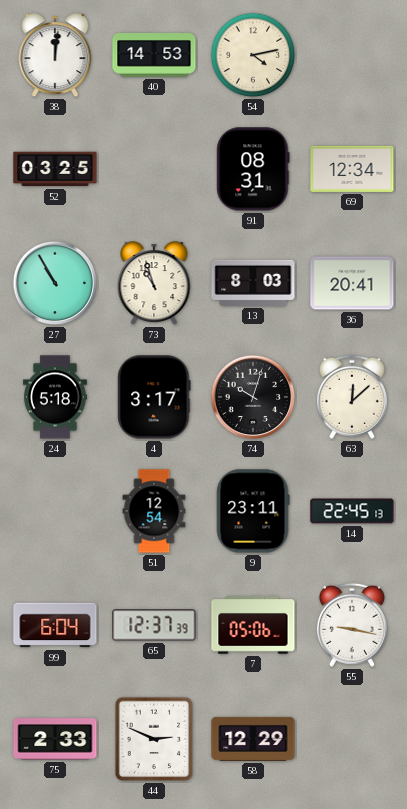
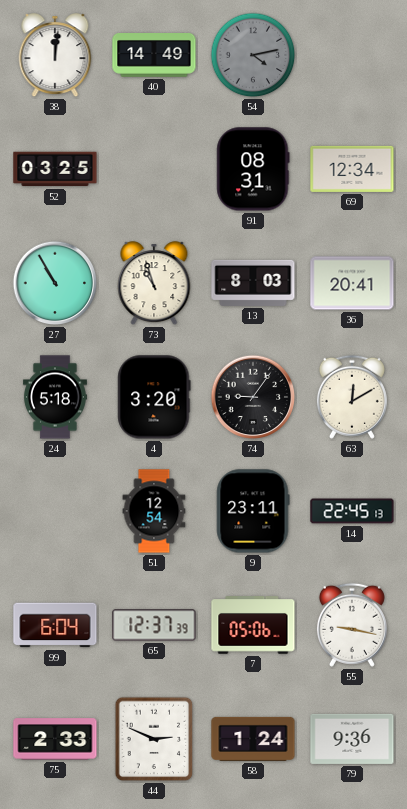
40: 14:53 -> 14:49 (154, 56)
54 dial: cream -> grey (253, 55)
4: 3:17 -> 3:20 (154, 397)
74: 10:03 -> 9:06 (253, 397)
63: 12:08 -> 12:10 (352, 397)
58: 12:29 -> 1:24 (253, 739)
79: none -> 9:36 (352, 739)
